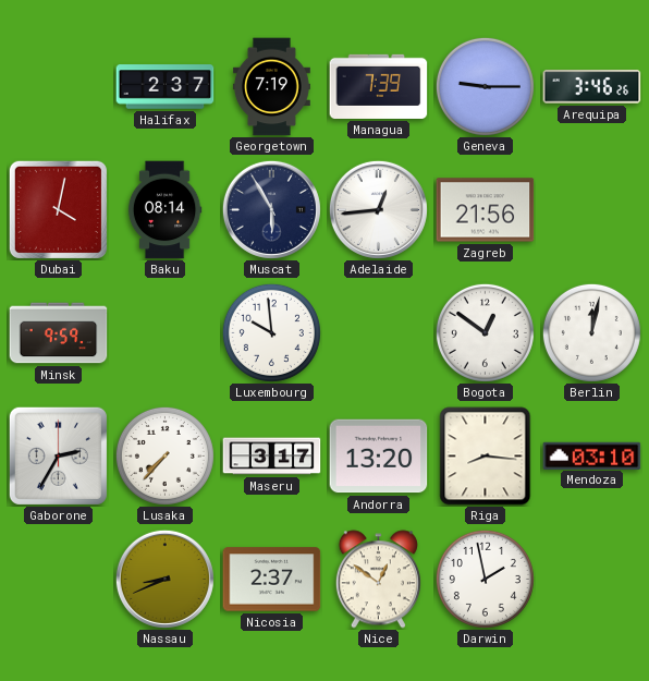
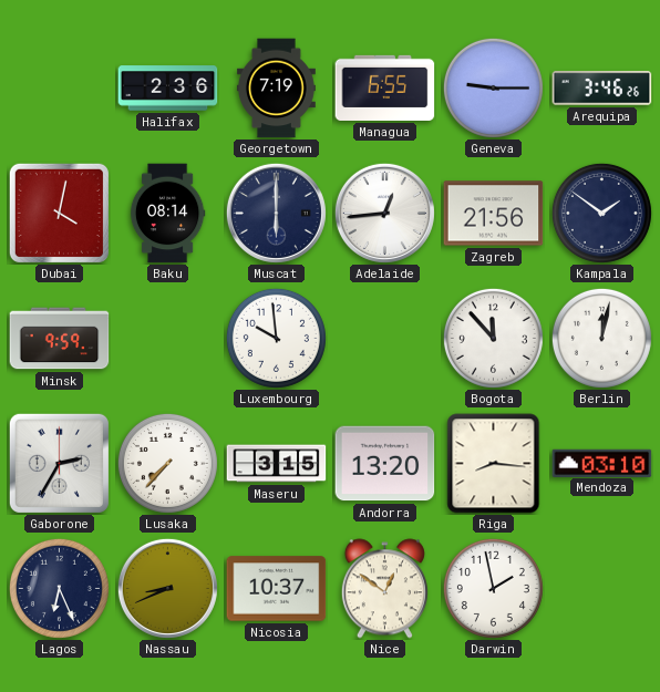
Halifax: 2:37 -> 2:36 (168, 89)
Managua: 7:39 -> 6:55 (385, 87)
Muscat: 5:55 -> 6:00 (276, 213)
Kampala: none -> 1:51 (601, 213)
Bogota: 12:51 -> 11:53 (493, 338)
Maseru: 3:17 -> 3:15 (277, 464)
Lagos: none -> 6:26 (59, 588)
Nicosia: 2:37 -> 10:37 (277, 589)
